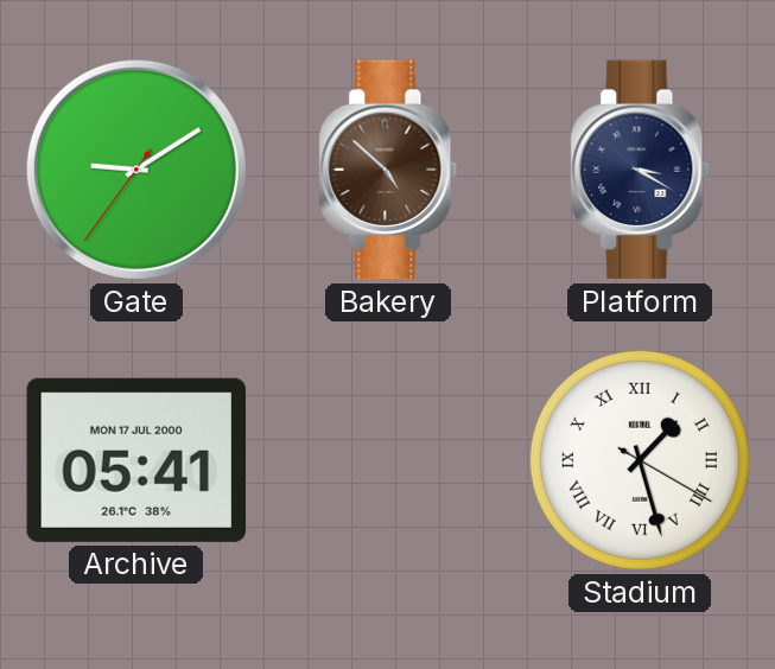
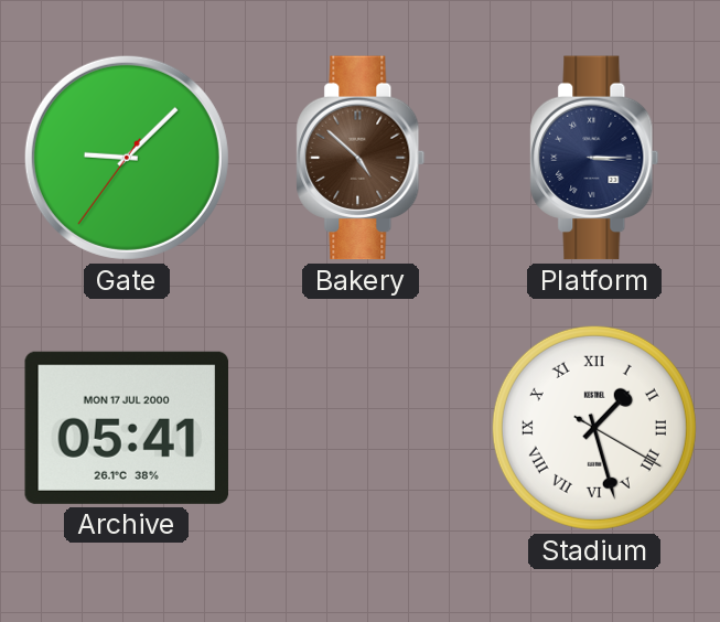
Gate: 9:09 -> 9:07 (127, 158)
Platform: 3:20 -> 3:15 (594, 158)
